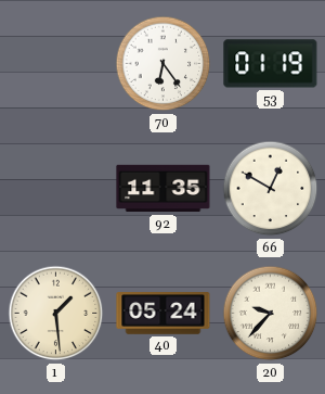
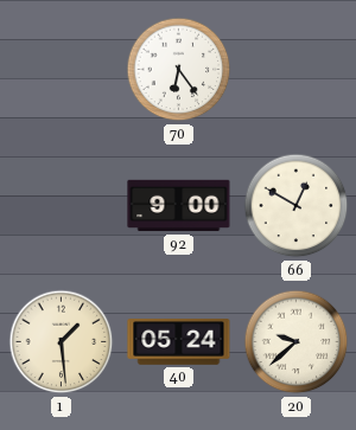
53: 01:19 -> none (271, 64)
92: 11:35 -> 9:00 (179, 206)
20: 9:37 -> 9:38 (297, 342)
